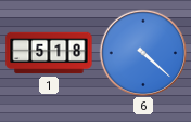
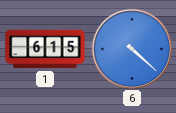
1: 5:18 -> 6:15 (45, 49)
